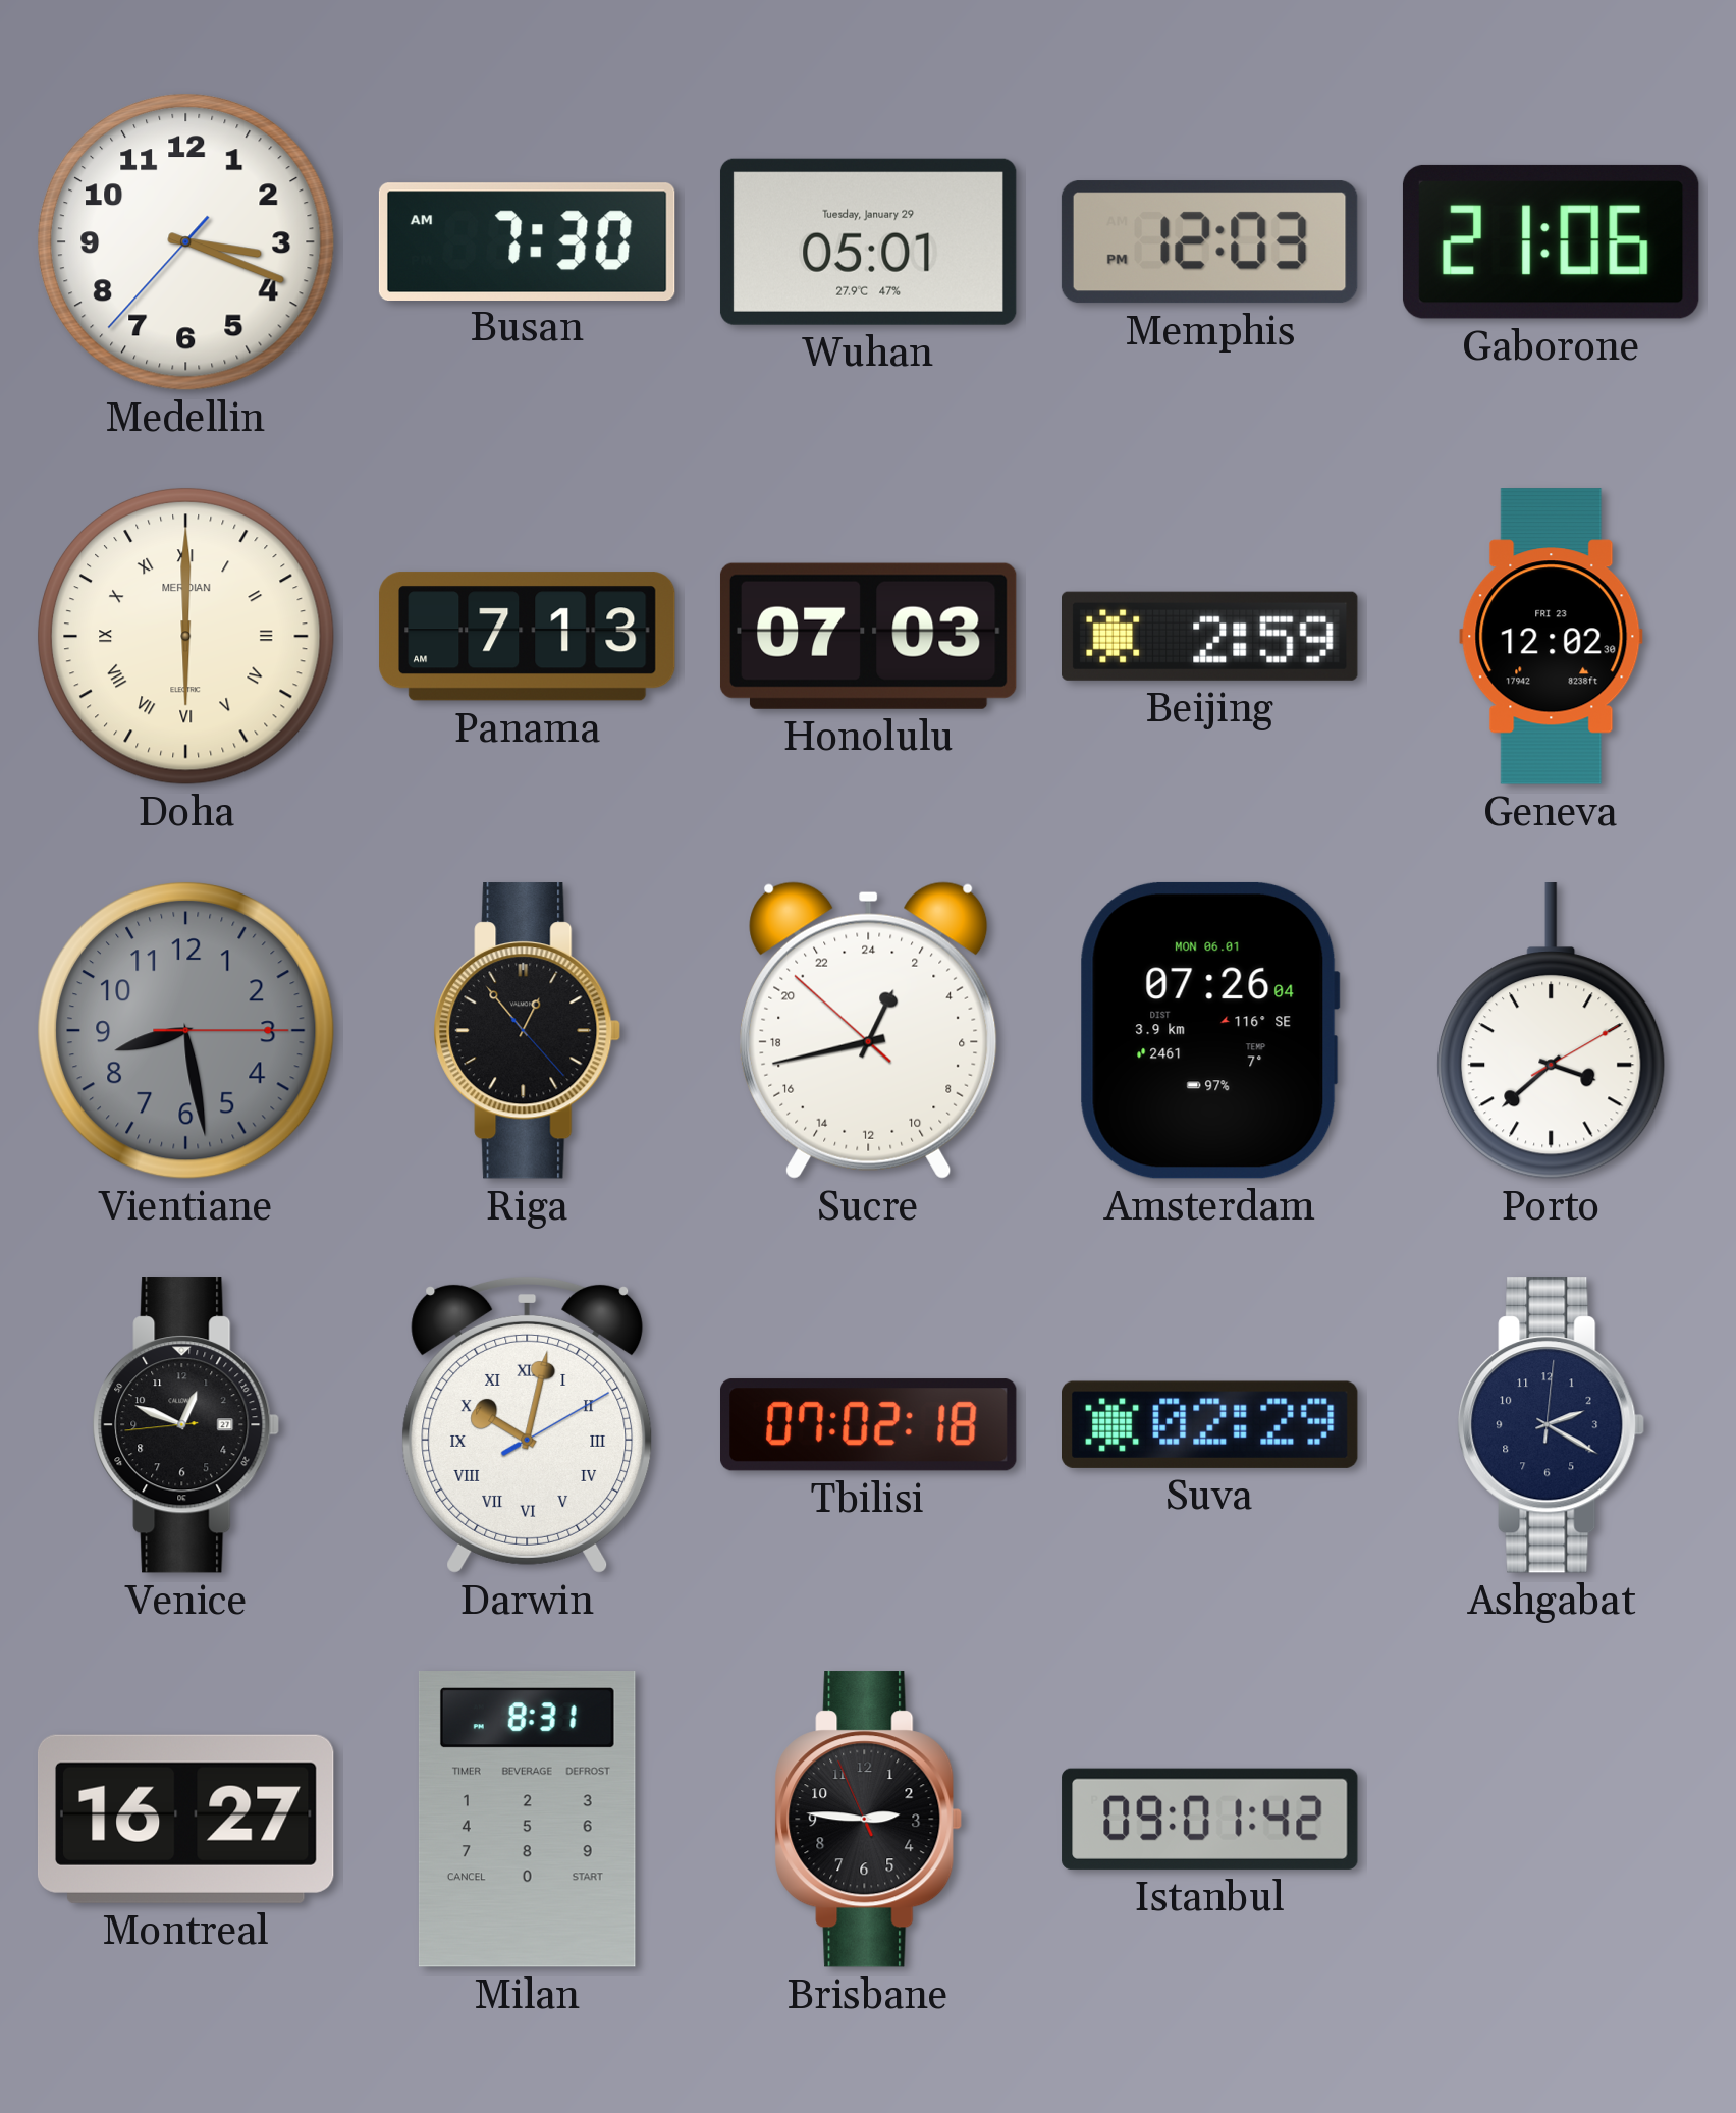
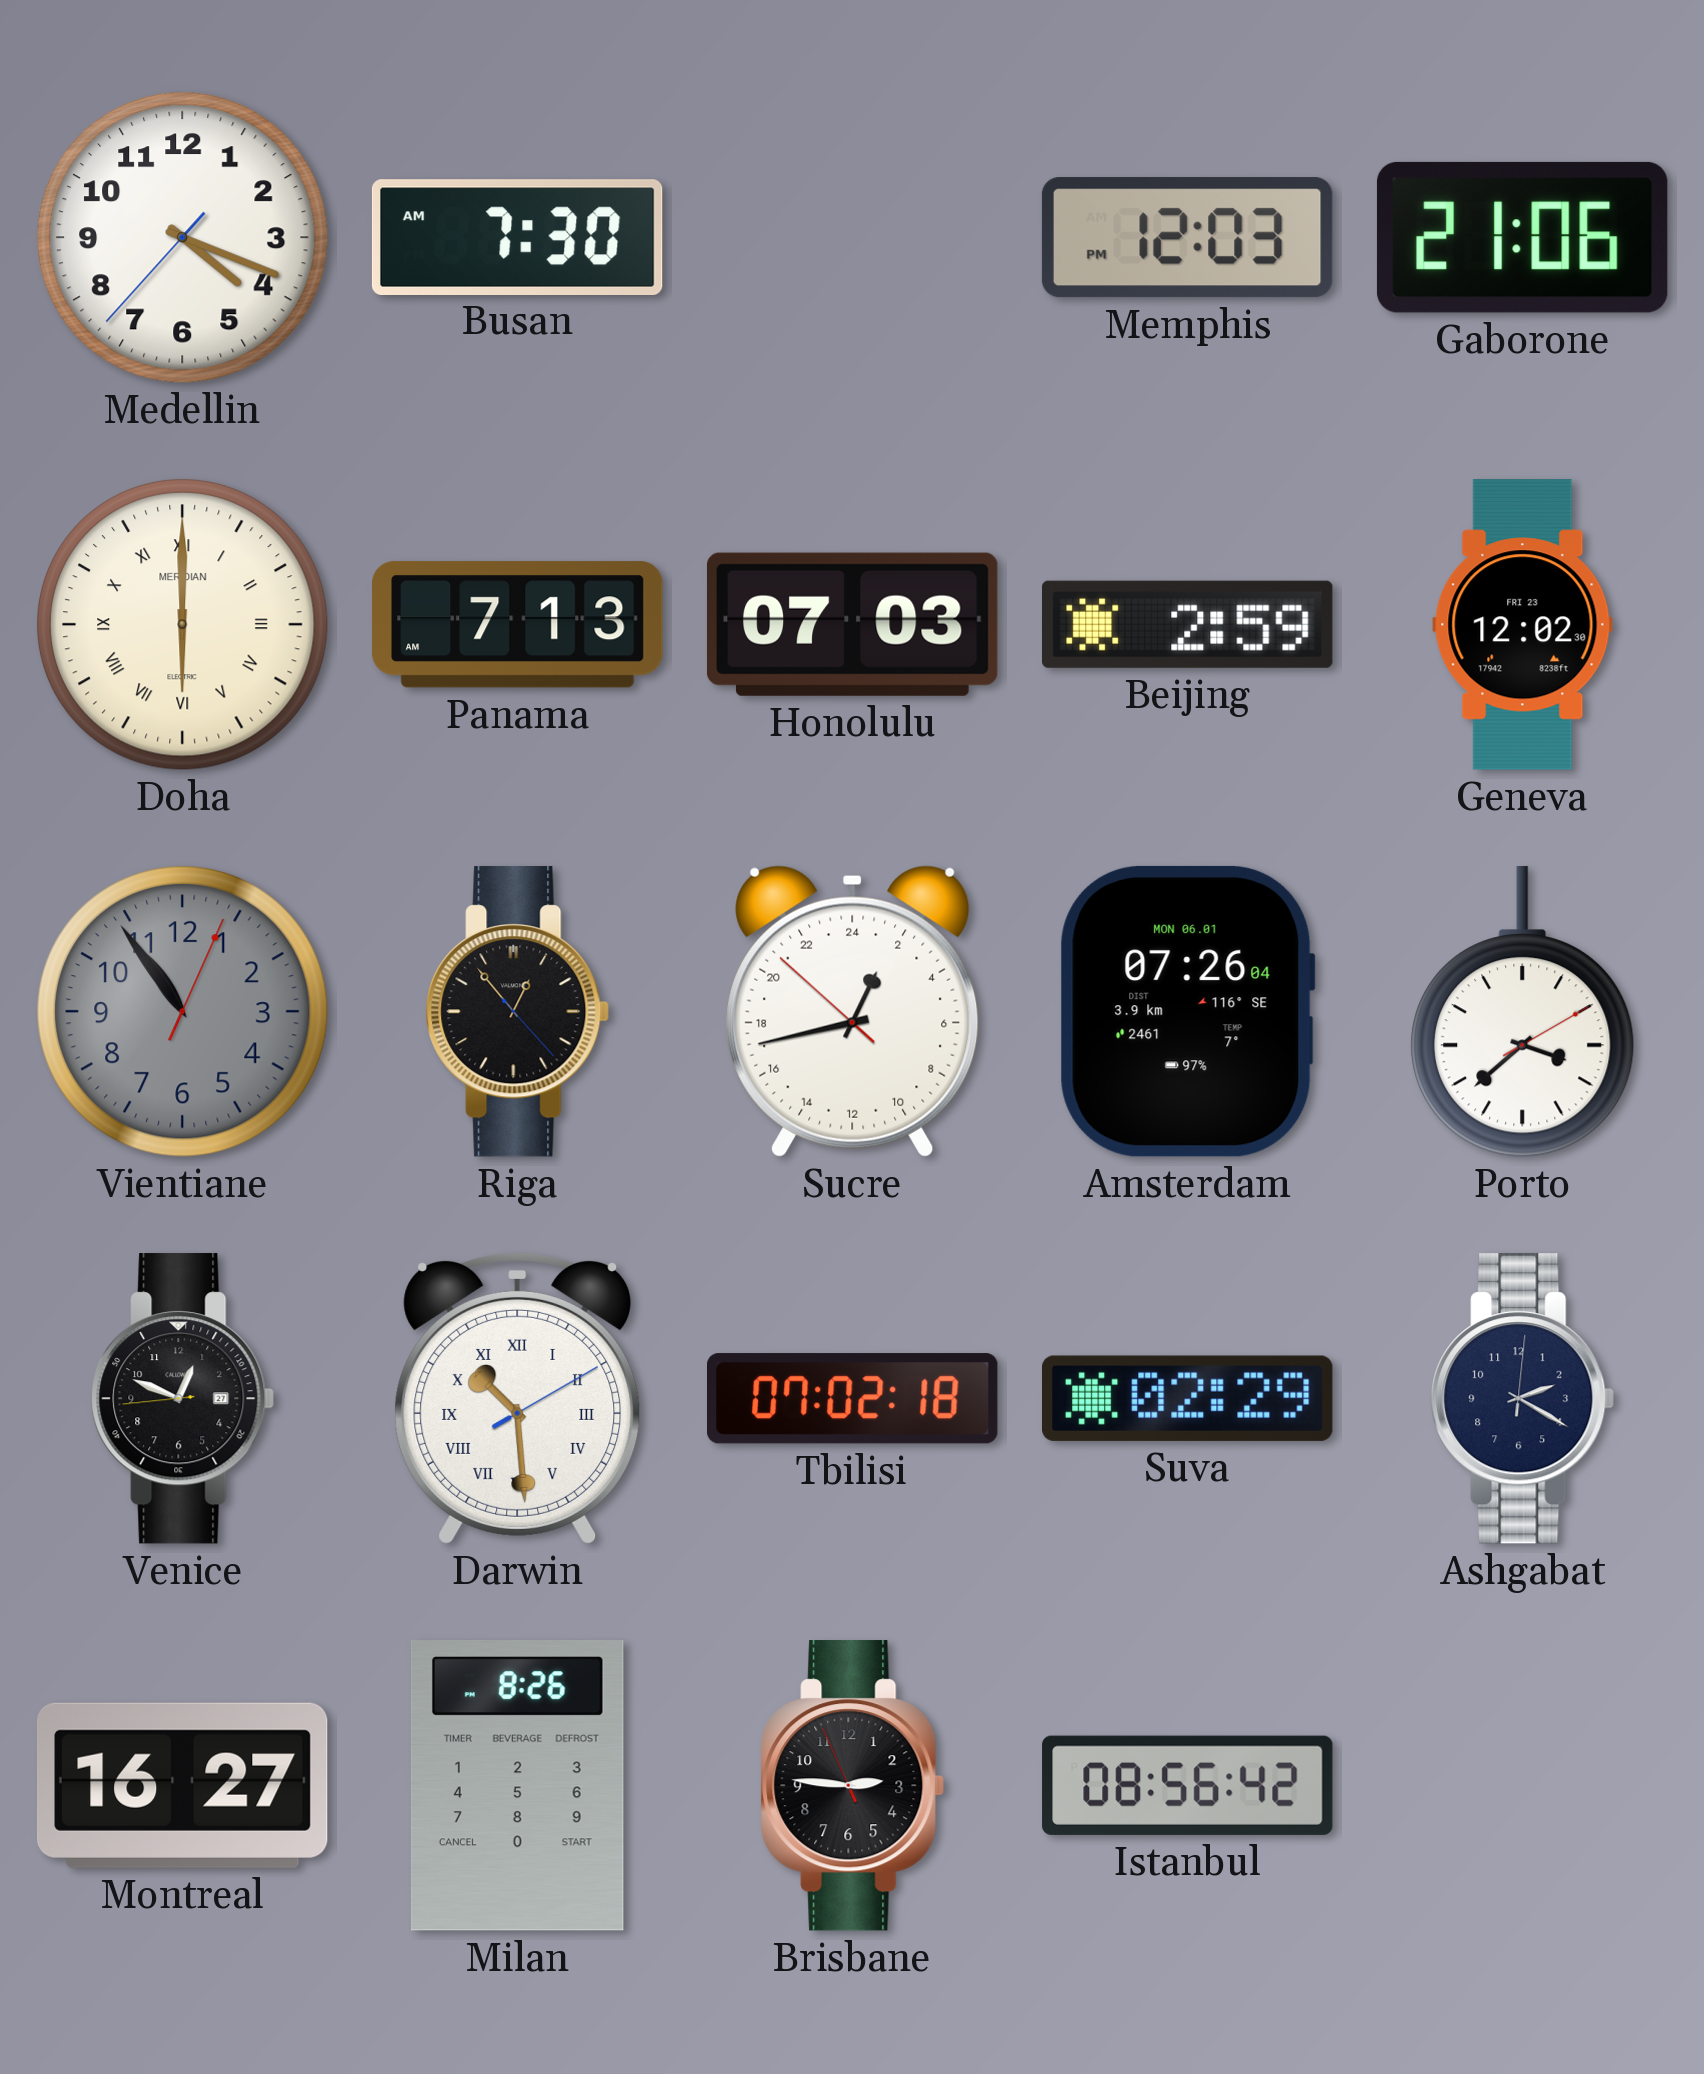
Medellin: 3:18 -> 4:18 (182, 237)
Wuhan: 05:01 -> none (868, 241)
Vientiane: 8:28 -> 10:54 (182, 1011)
Darwin: 10:02 -> 10:29 (518, 1398)
Milan: 8:31 -> 8:26 (517, 1786)
Istanbul: 09:01 -> 08:56 (1188, 1785)
